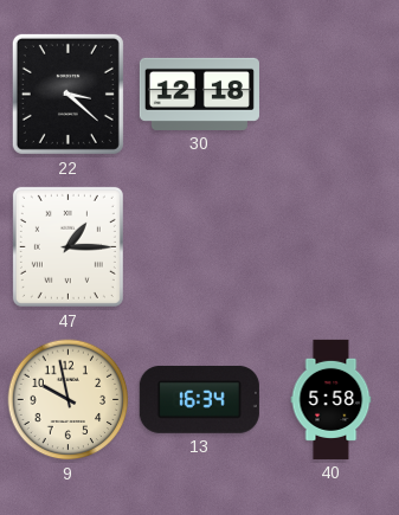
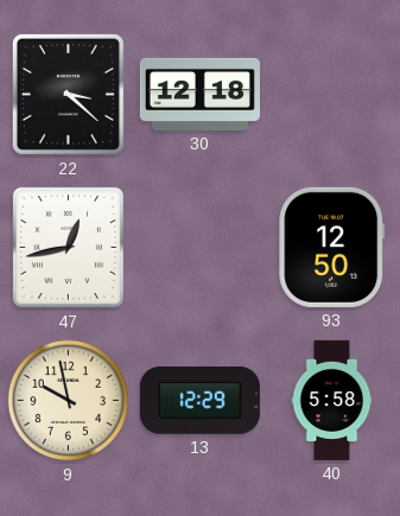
47: 1:15 -> 12:43 (68, 247)
93: none -> 12:50 (332, 247)
13: 16:34 -> 12:29 (199, 400)
